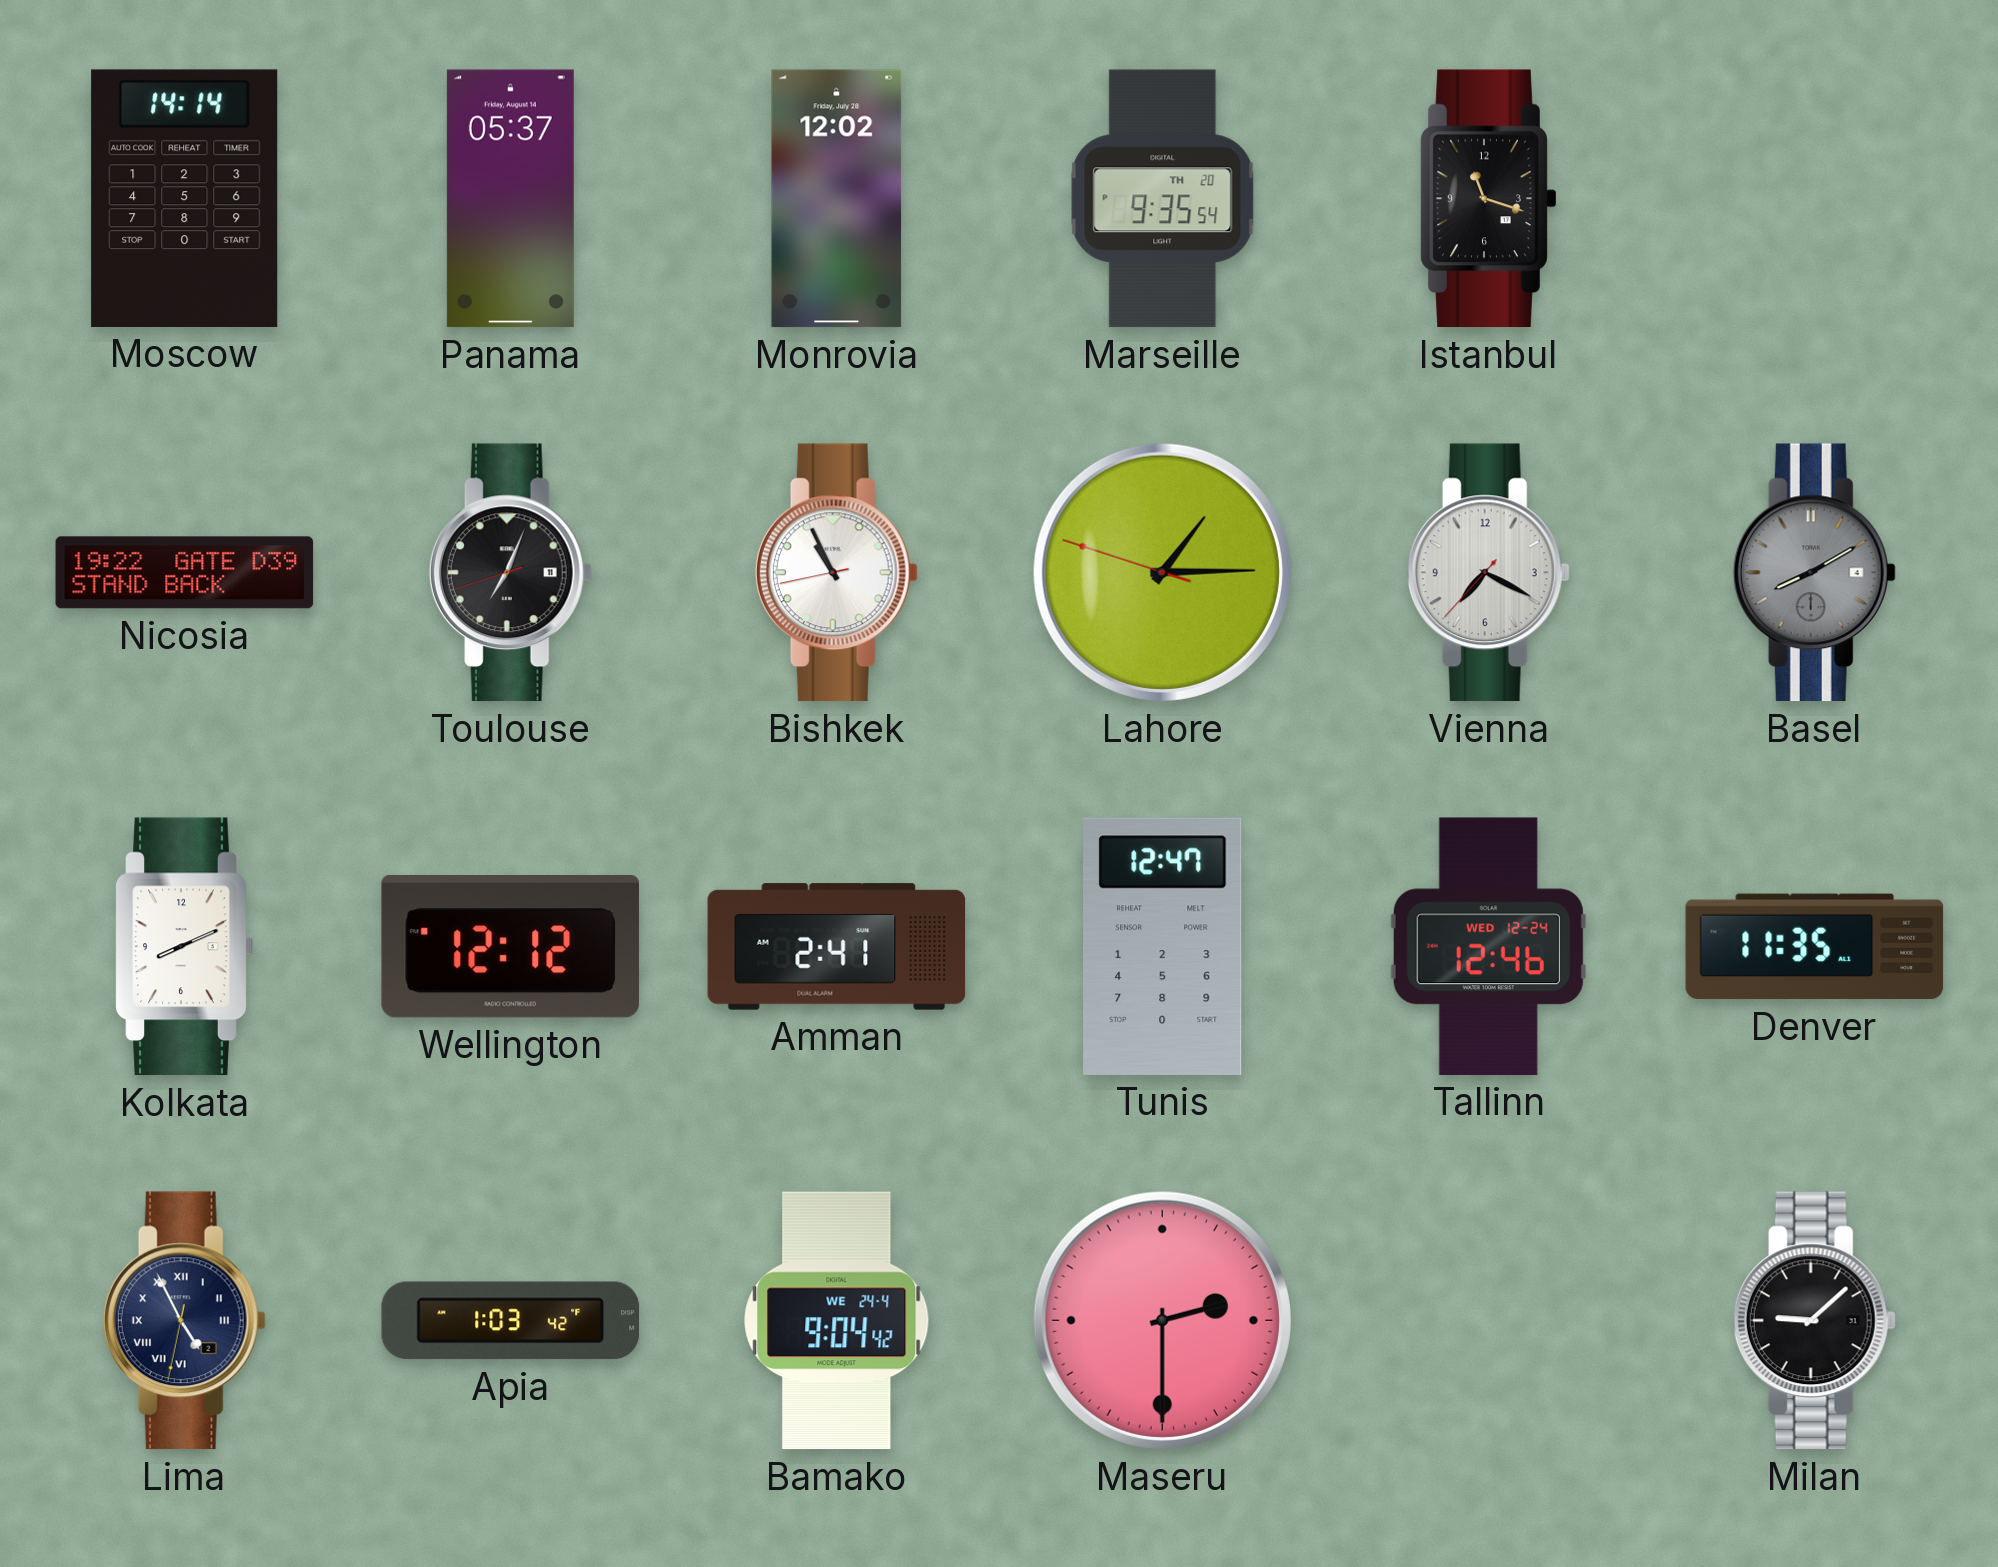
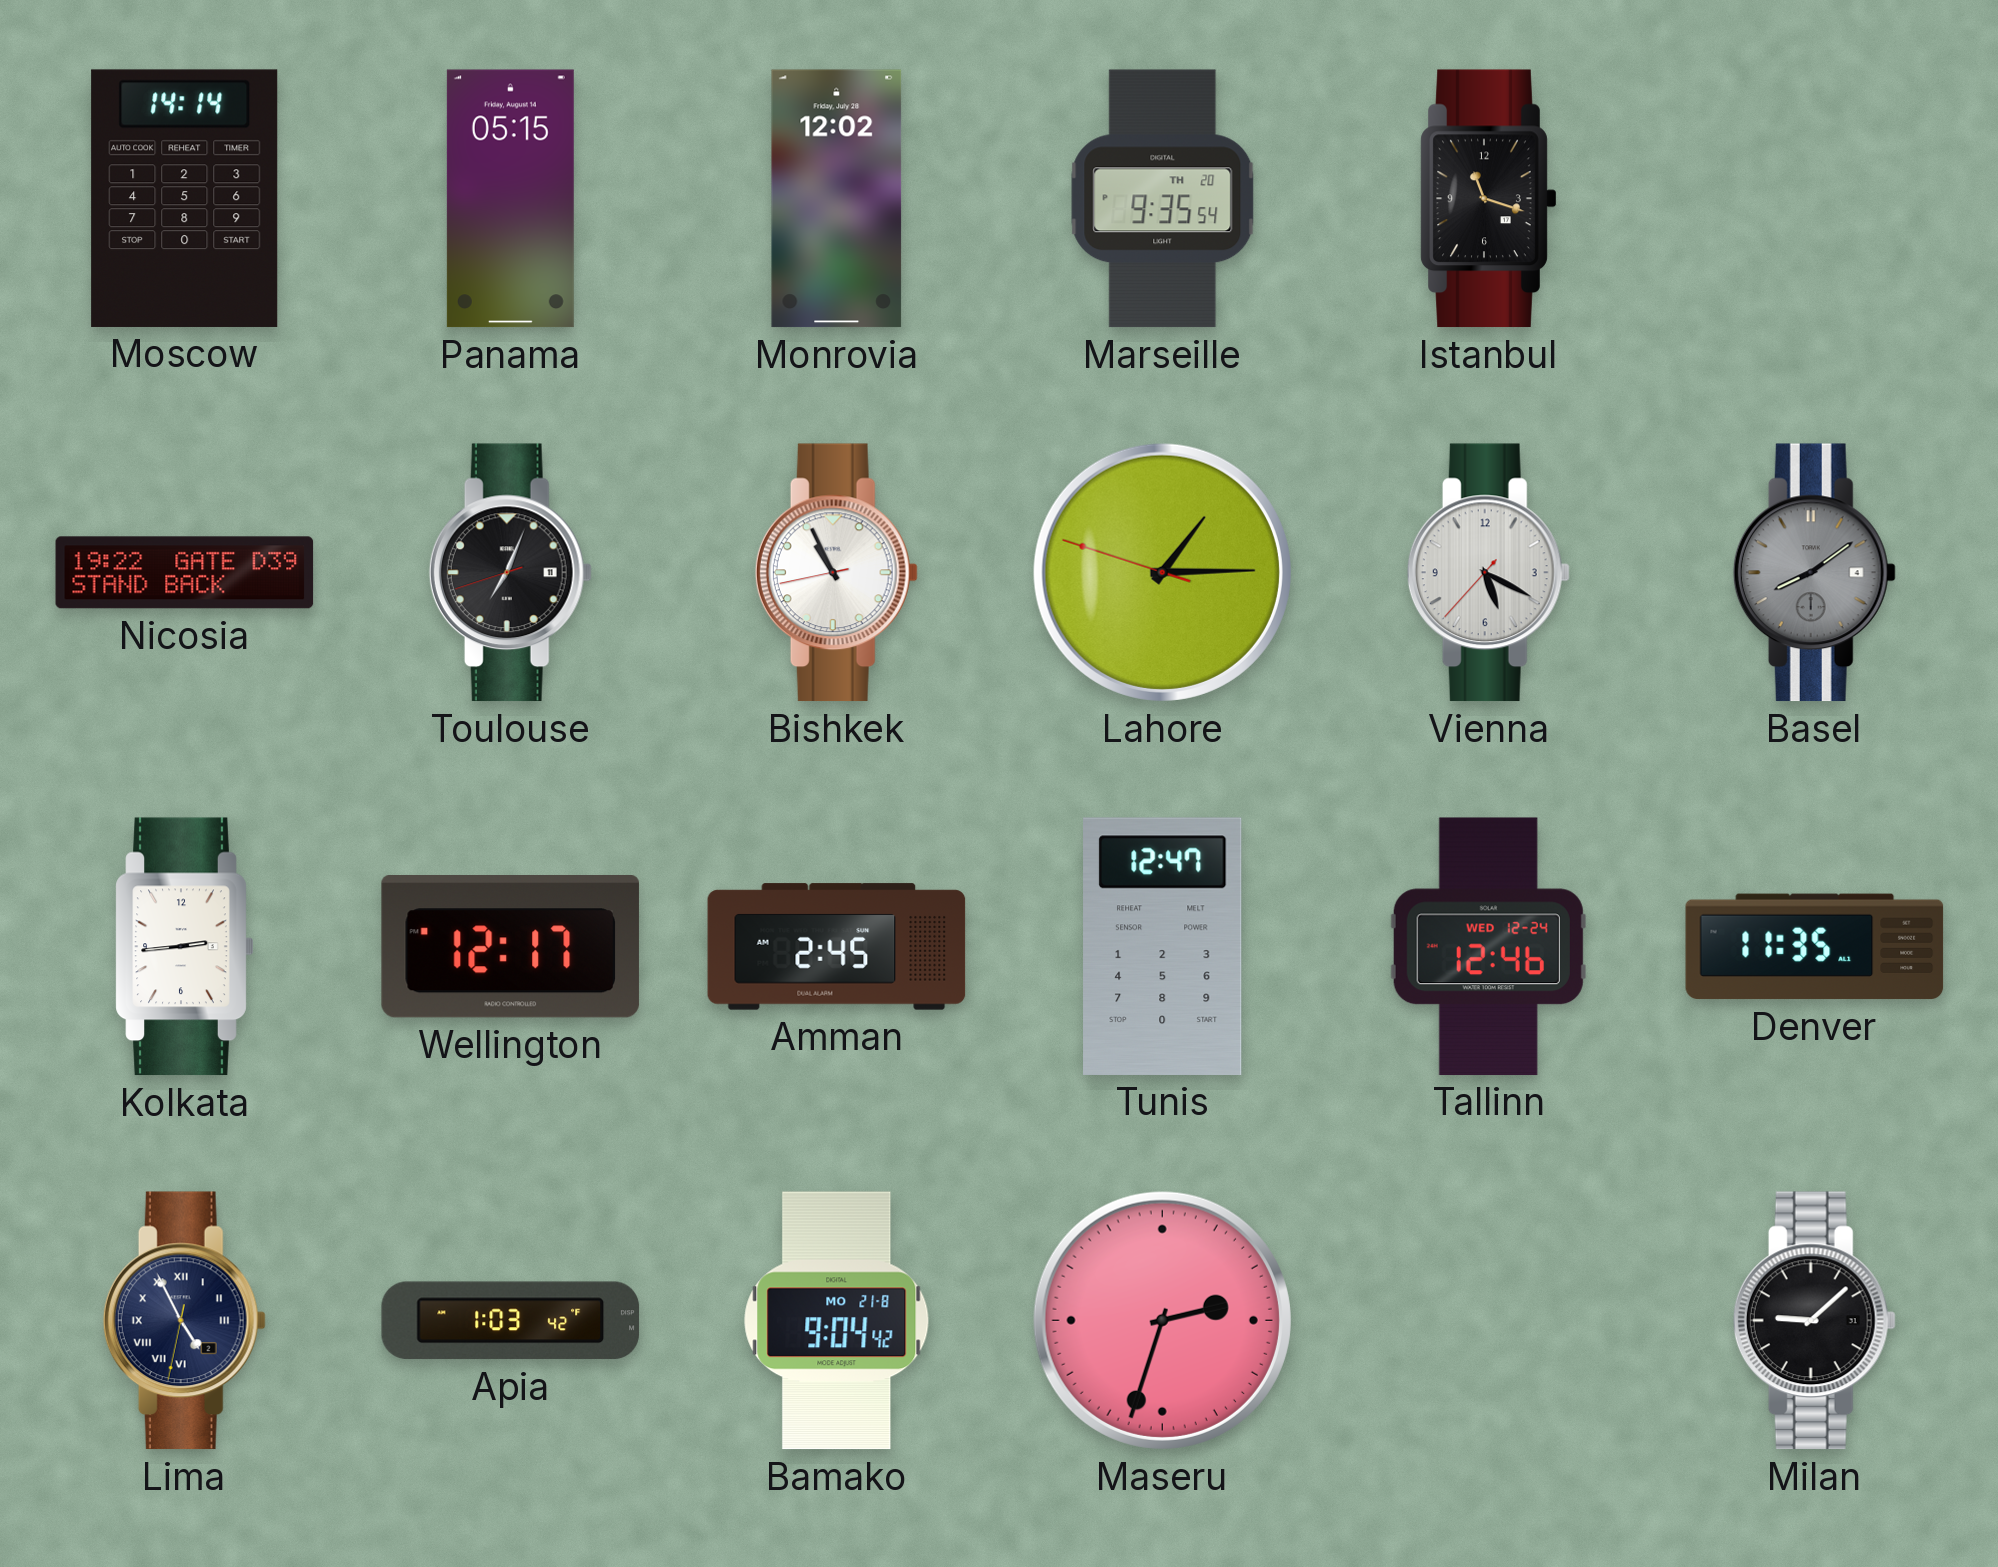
Panama: 05:37 -> 05:15 (510, 199)
Vienna: 7:19 -> 5:19 (1488, 573)
Basel: 8:10 -> 8:09 (1814, 573)
Kolkata: 8:11 -> 2:44 (185, 947)
Wellington: 12:12 -> 12:17 (510, 947)
Amman: 2:41 -> 2:45 (837, 947)
Bamako date: WE 24-4 -> MO 21-8 (837, 1321)
Maseru: 2:30 -> 2:33 (1162, 1320)
